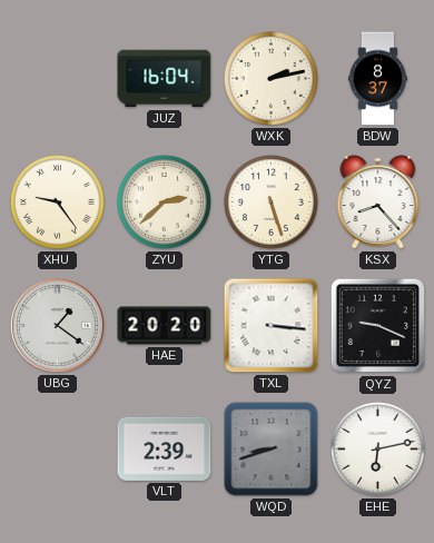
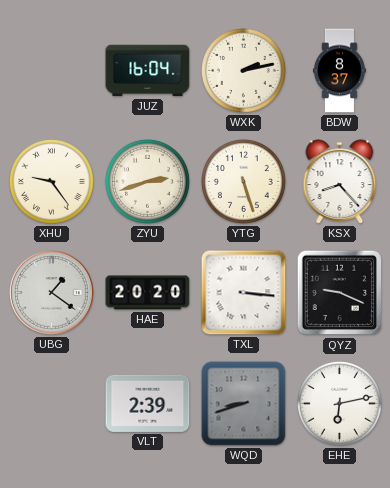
ZYU: 2:38 -> 2:42 (147, 181)
